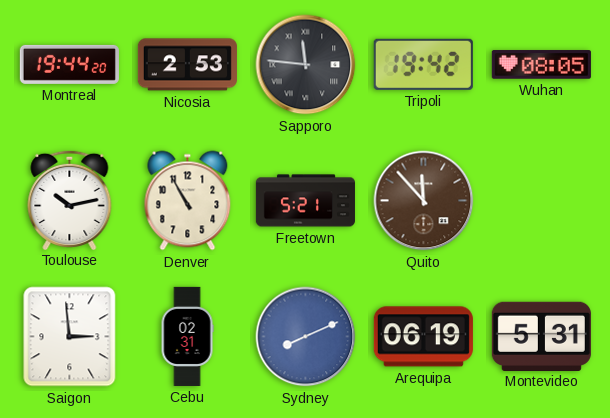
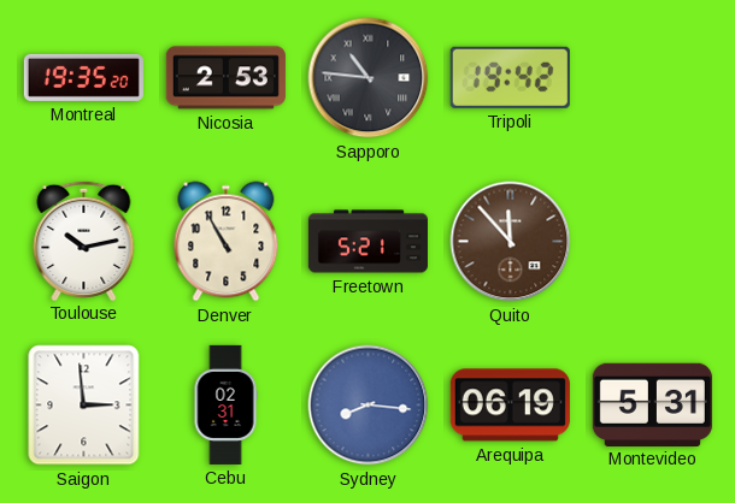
Montreal: 19:44 -> 19:35 (83, 77)
Sapporo: 11:46 -> 10:46 (369, 78)
Wuhan: 08:05 -> none (541, 65)
Sydney: 8:11 -> 8:16 (369, 406)
